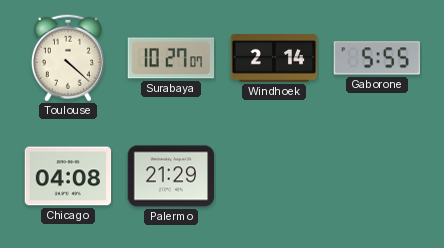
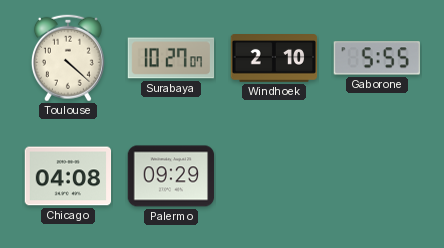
Windhoek: 2:14 -> 2:10 (274, 58)
Palermo: 21:29 -> 09:29 (171, 176)
